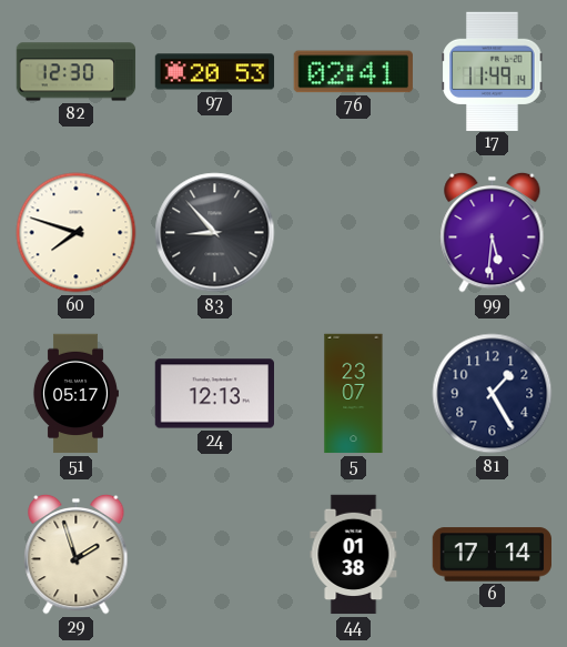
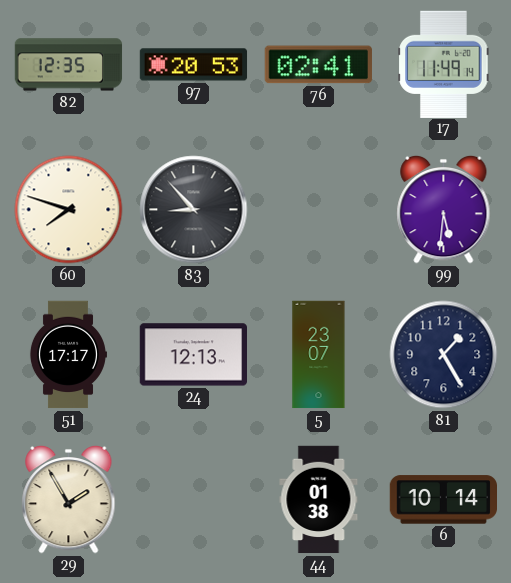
82: 12:30 -> 12:35 (69, 65)
51: 05:17 -> 17:17 (68, 355)
29: 1:57 -> 1:55 (69, 499)
6: 17:14 -> 10:14 (443, 500)
